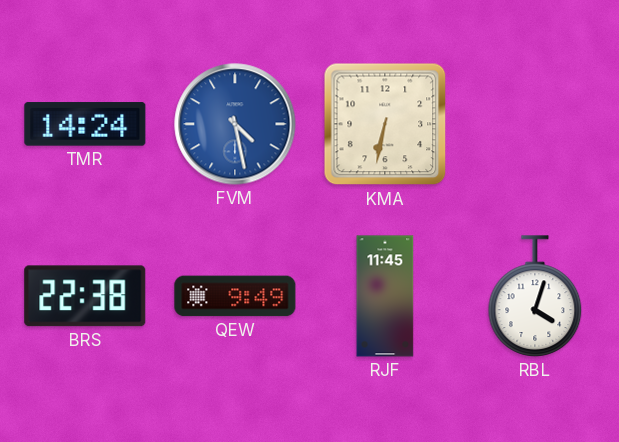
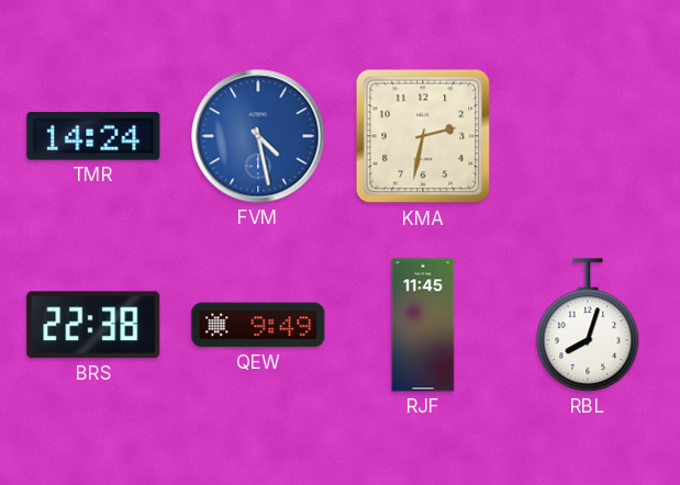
KMA: 6:32 -> 2:32 (423, 136)
RBL: 4:03 -> 8:03 (588, 325)
